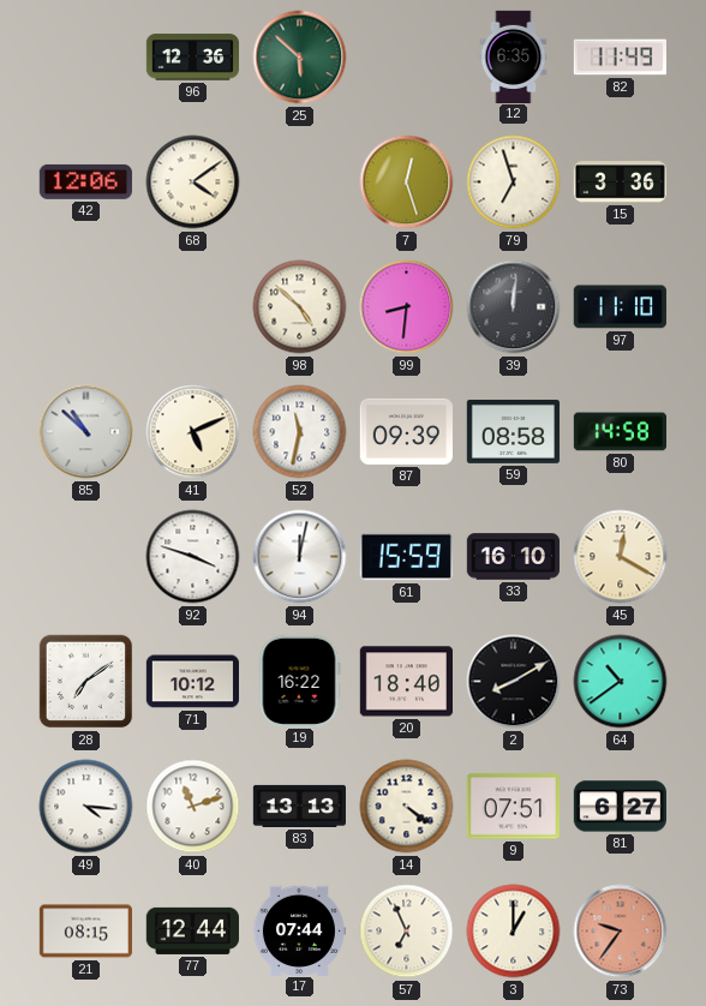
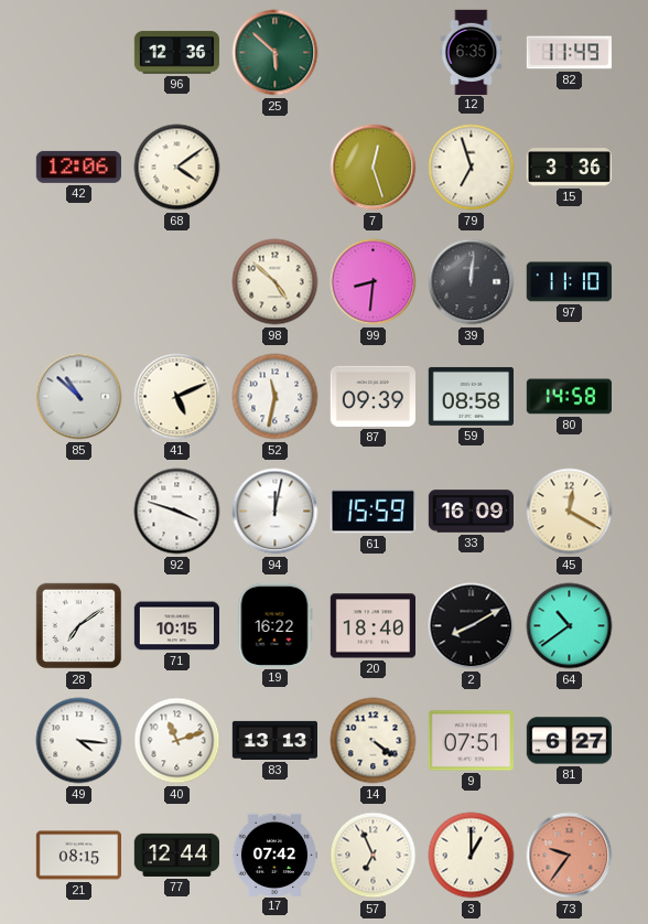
33: 16:10 -> 16:09 (471, 512)
71: 10:12 -> 10:15 (176, 626)
17: 07:44 -> 07:42 (273, 855)
